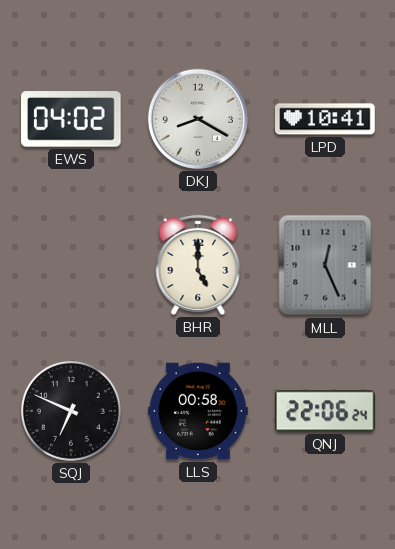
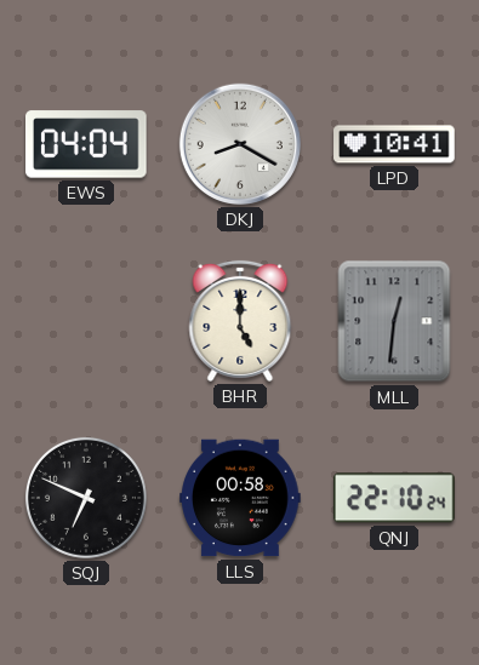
EWS: 04:02 -> 04:04 (87, 144)
MLL: 12:26 -> 12:31 (394, 321)
QNJ: 22:06 -> 22:10 (395, 498)
